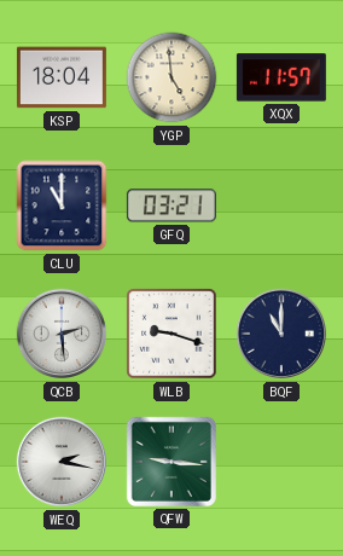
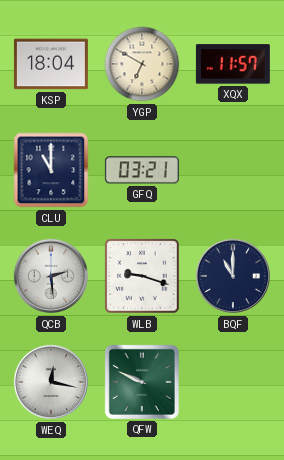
YGP: 4:59 -> 6:50 (142, 64)
WEQ: 2:17 -> 12:17 (50, 382)
QFW: 9:16 -> 9:49 (142, 382)
